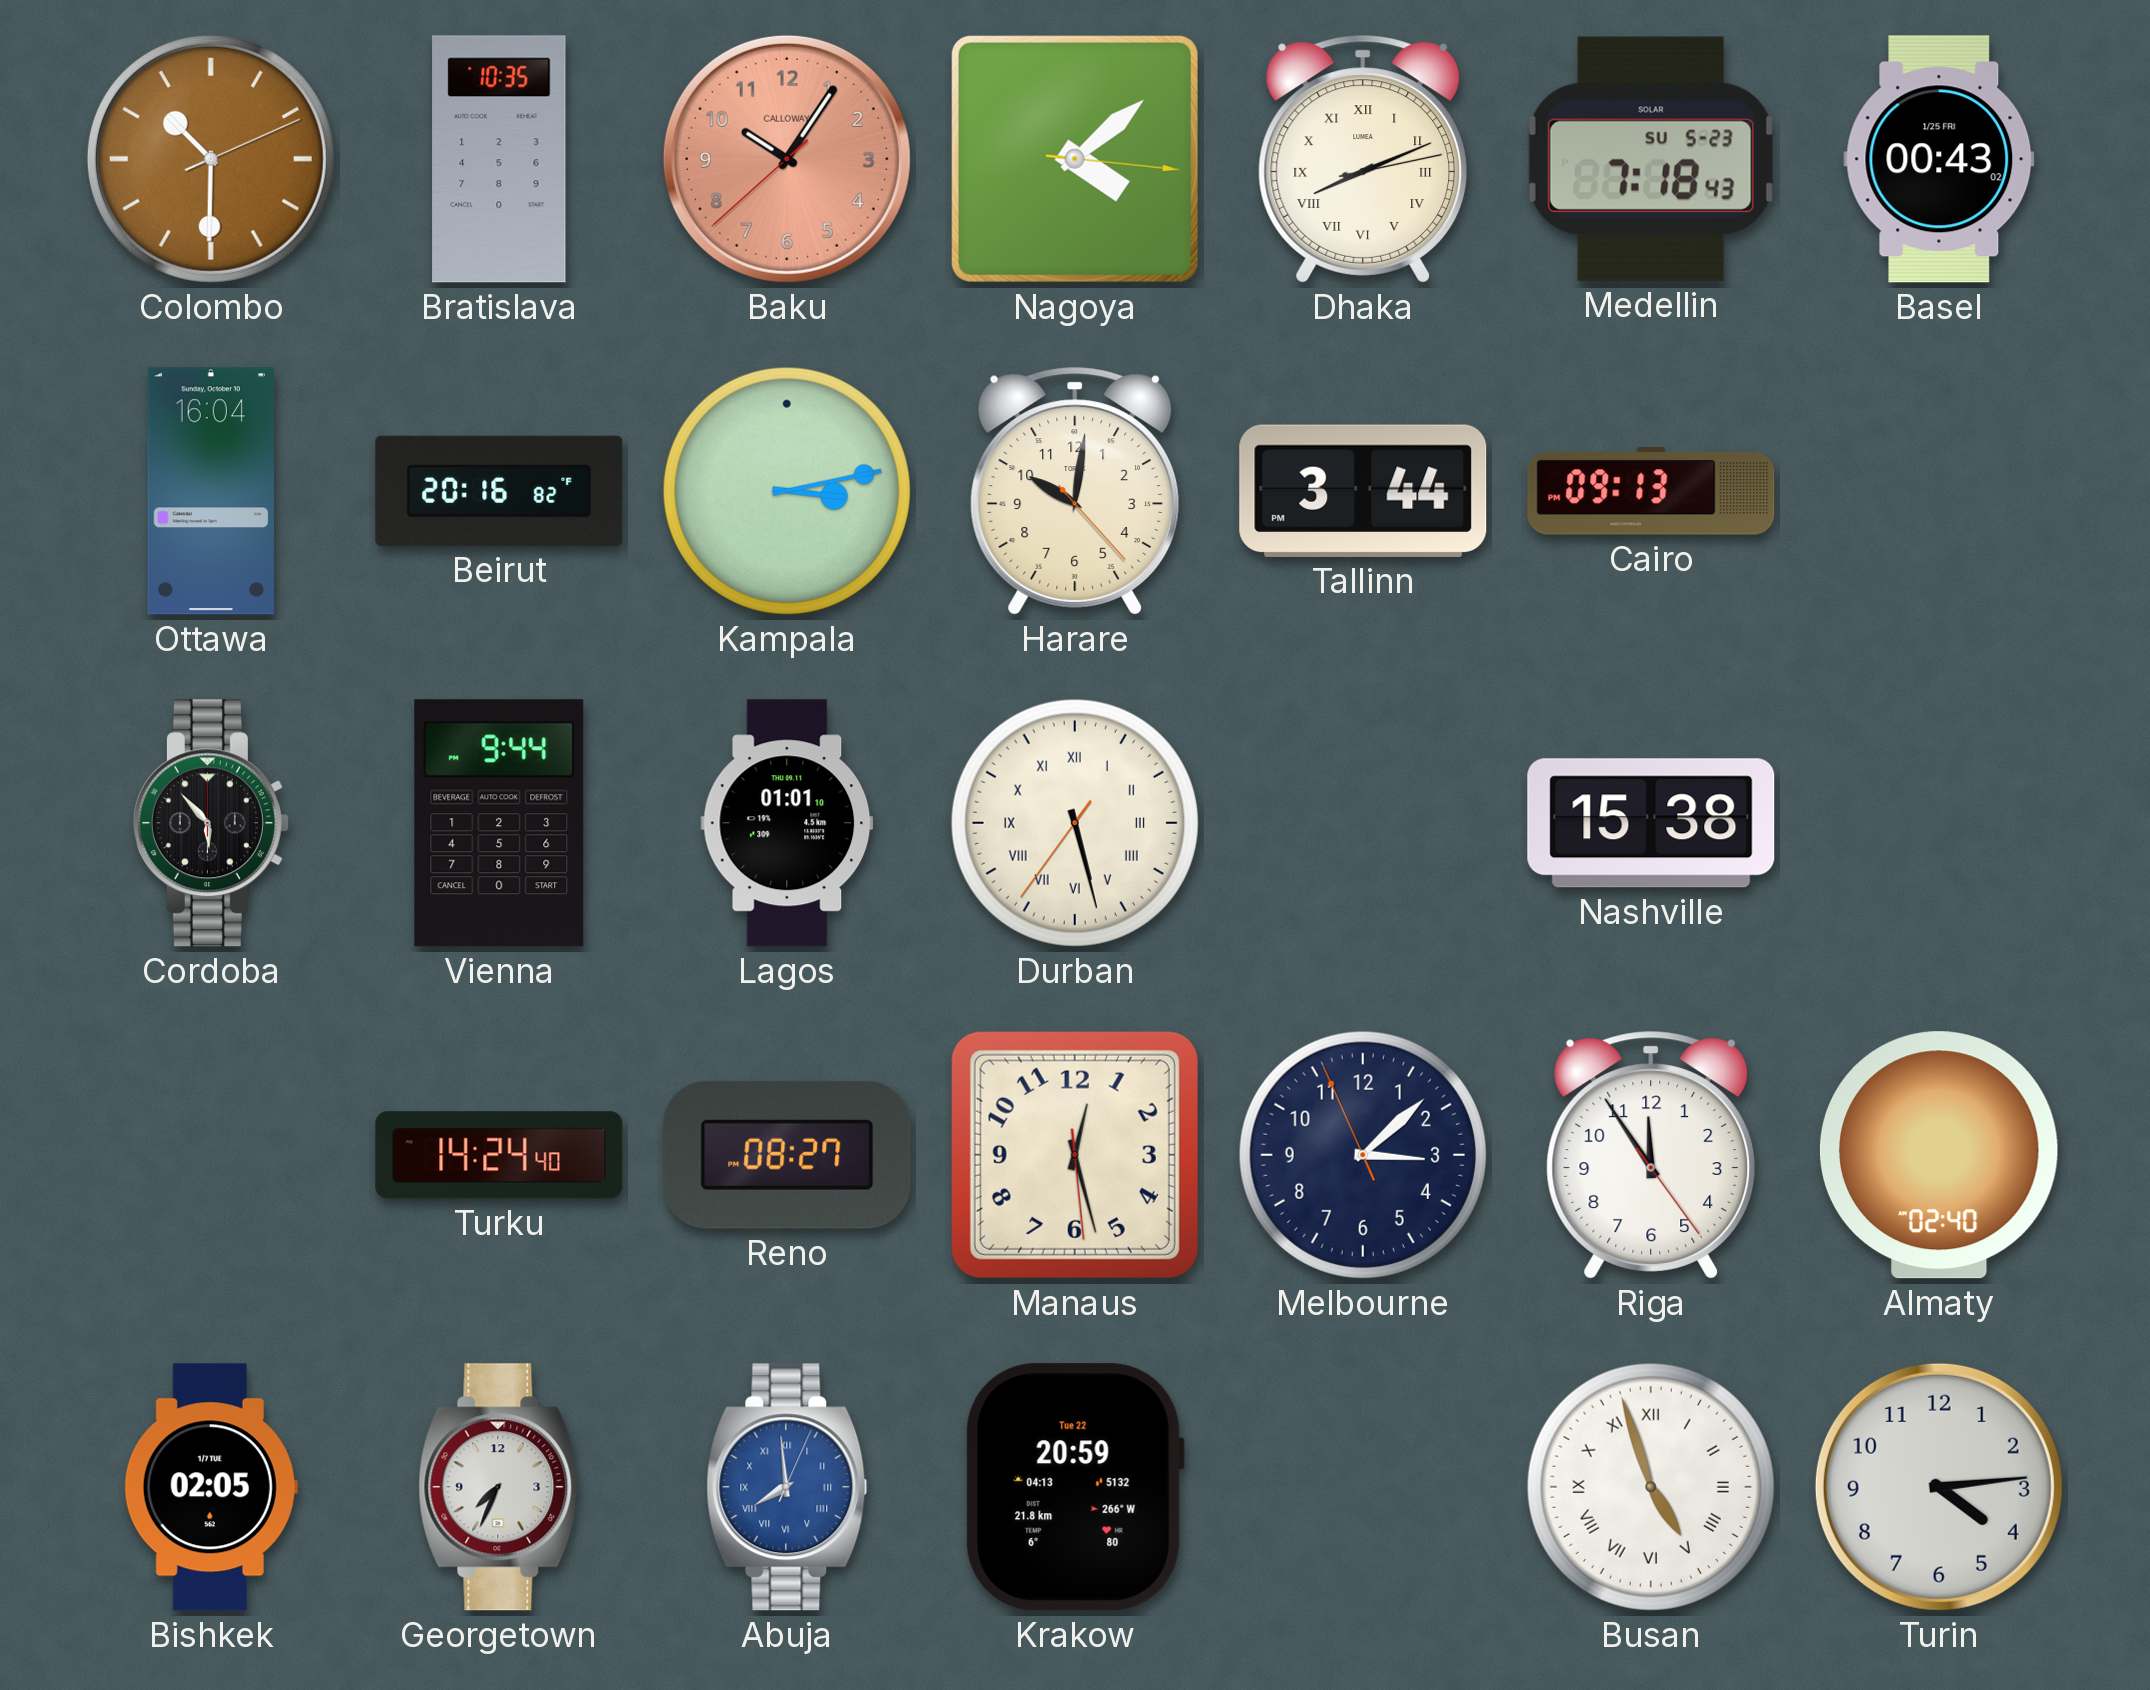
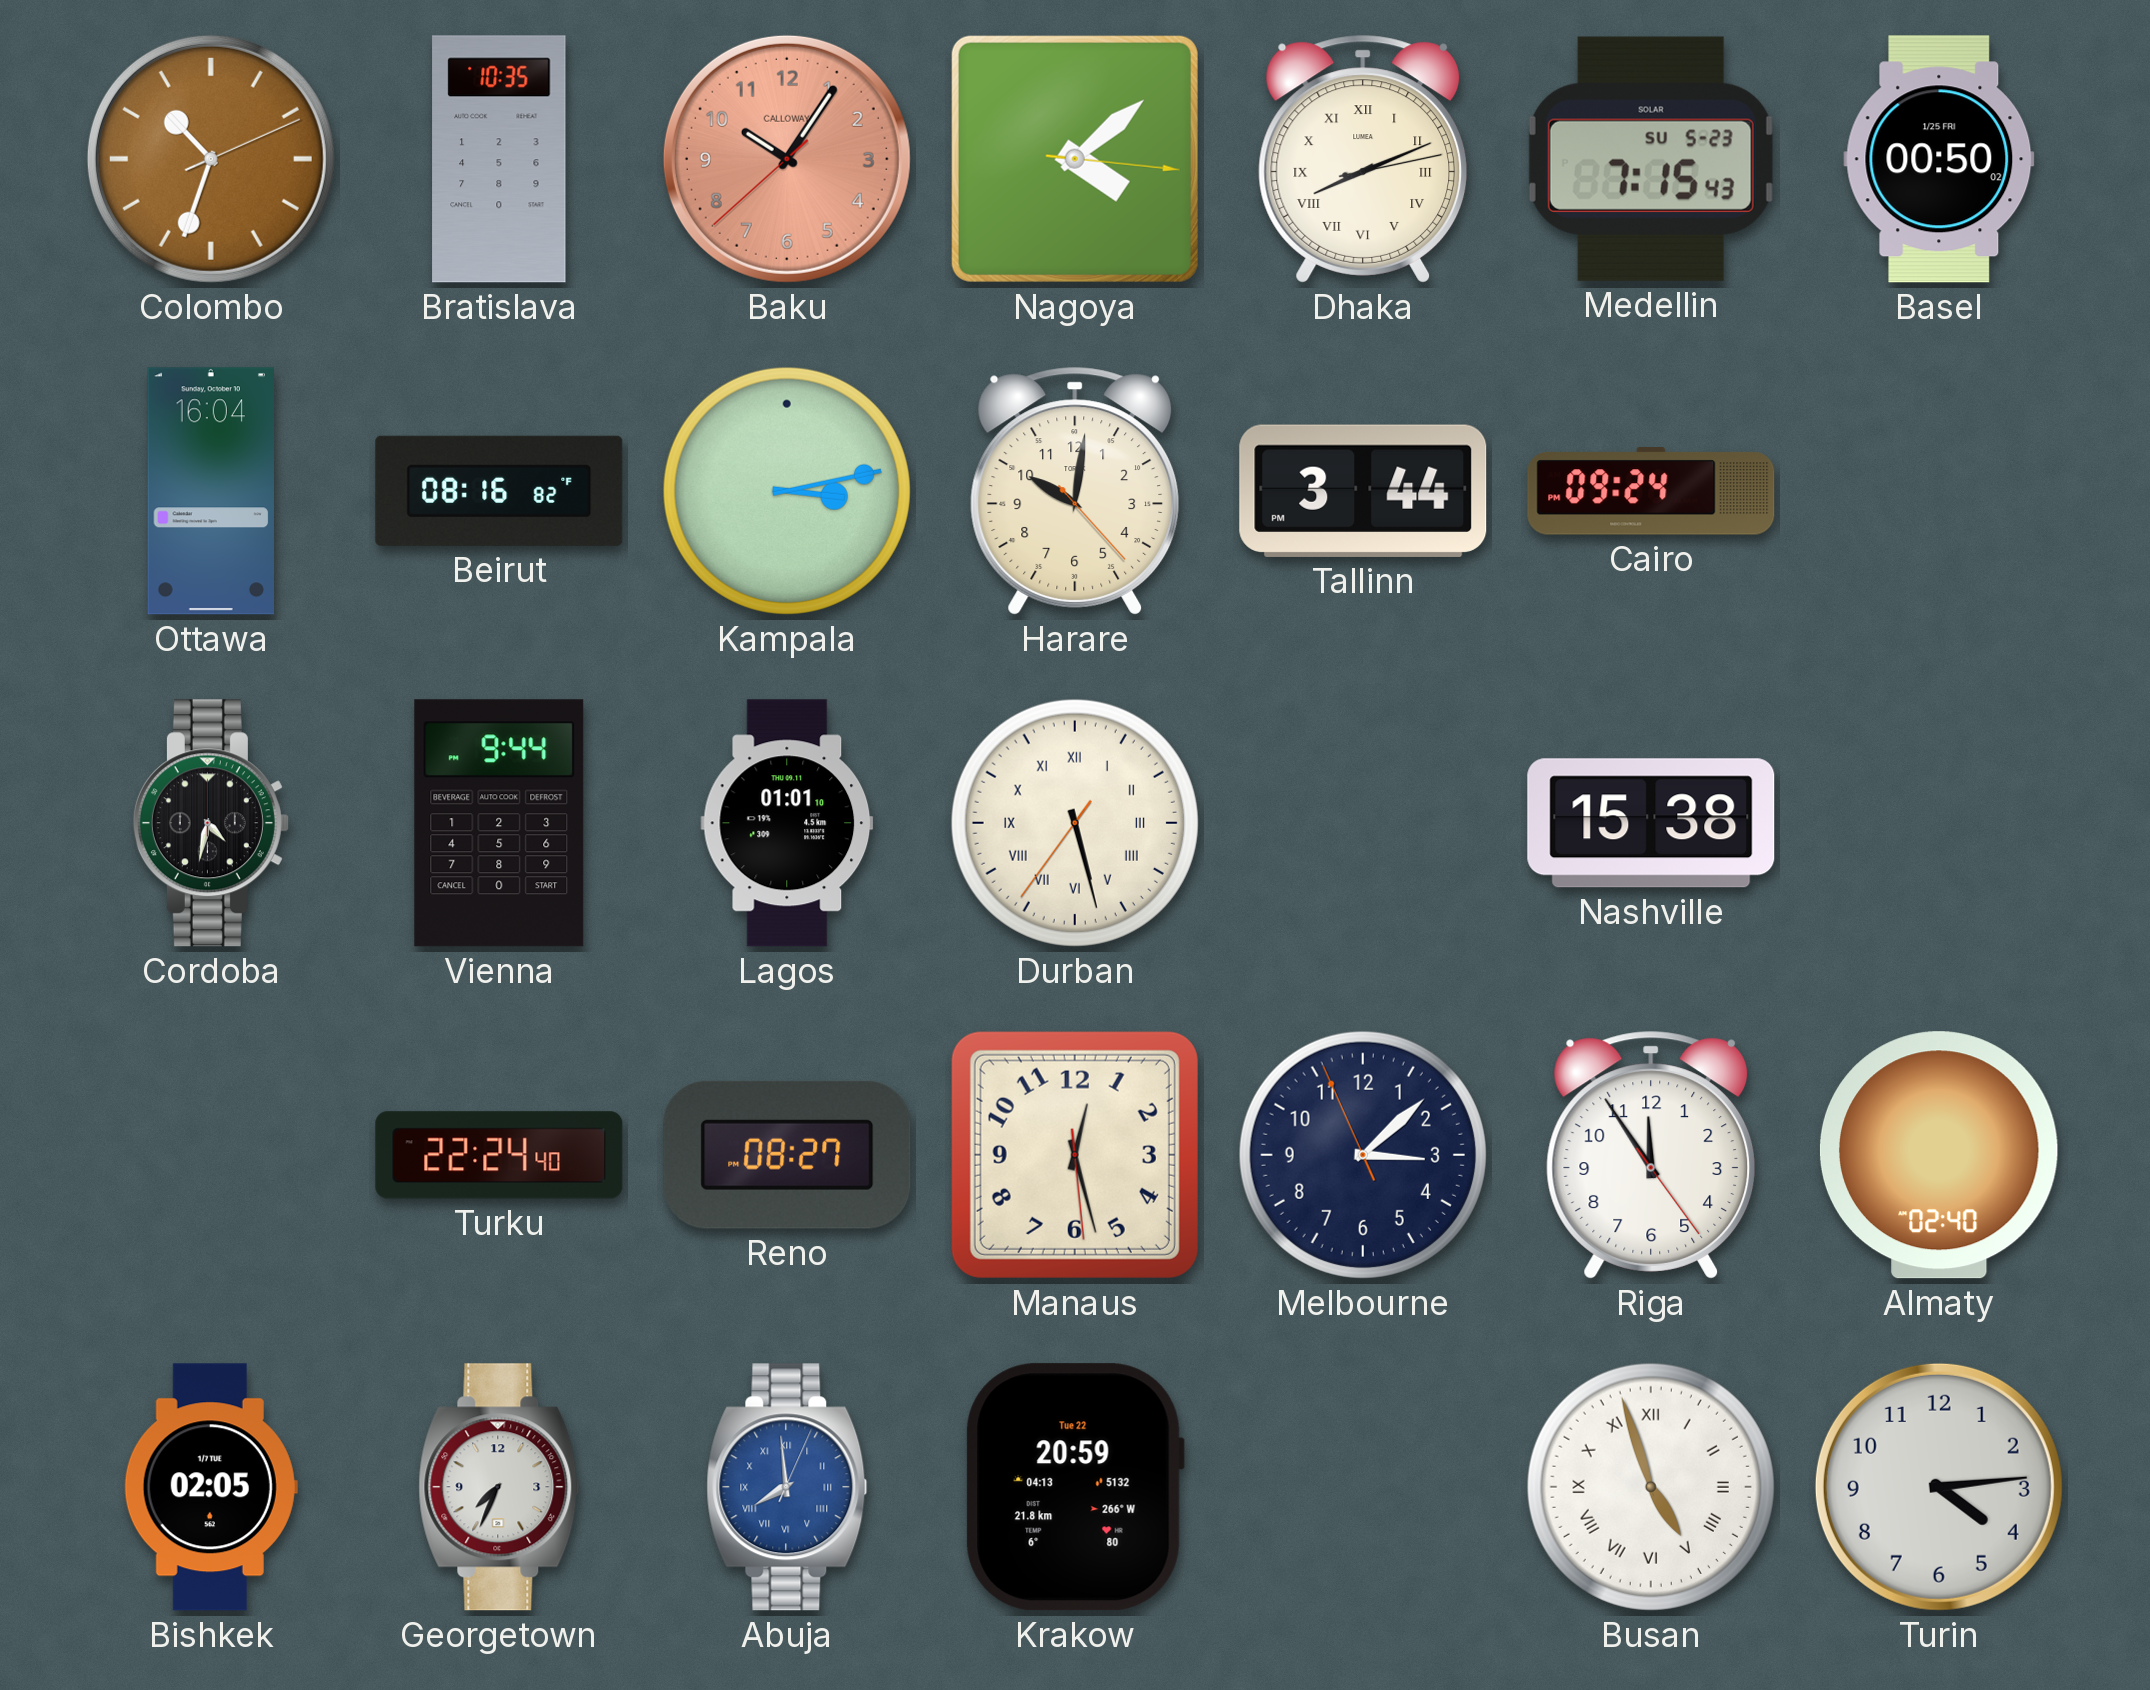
Colombo: 10:30 -> 10:33 (211, 159)
Medellin: 7:18 -> 7:15 (1651, 159)
Basel: 00:43 -> 00:50 (1939, 159)
Beirut: 20:16 -> 08:16 (499, 491)
Cairo: 09:13 -> 09:24 (1651, 491)
Cordoba: 5:53 -> 4:32 (211, 823)
Turku: 14:24 -> 22:24 (499, 1155)
